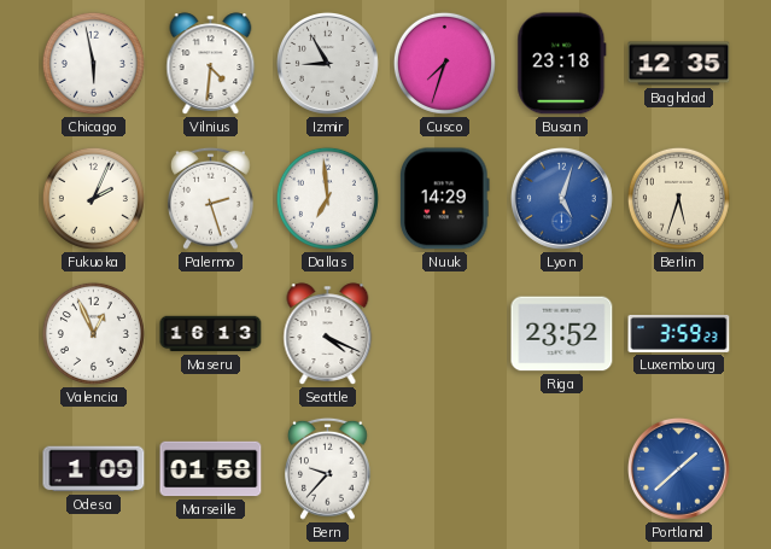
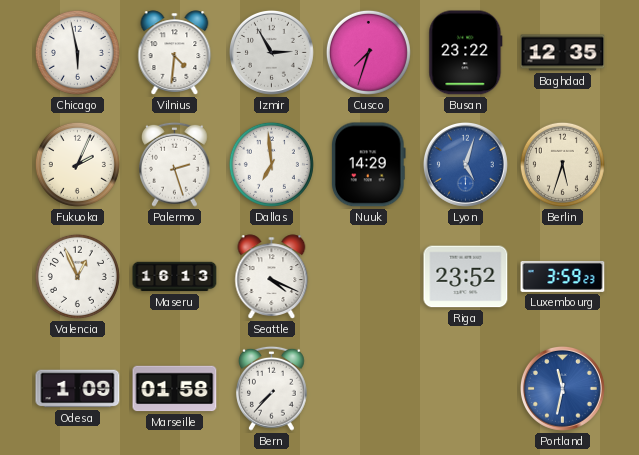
Izmir: 8:55 -> 2:55 (271, 52)
Busan: 23:18 -> 23:22 (466, 53)
Bern: 9:37 -> 7:37 (272, 388)
Portland: 1:38 -> 11:32 (562, 388)
